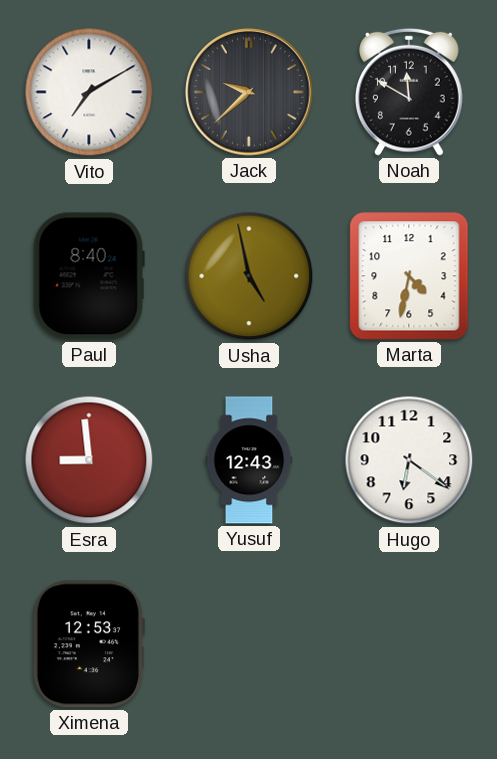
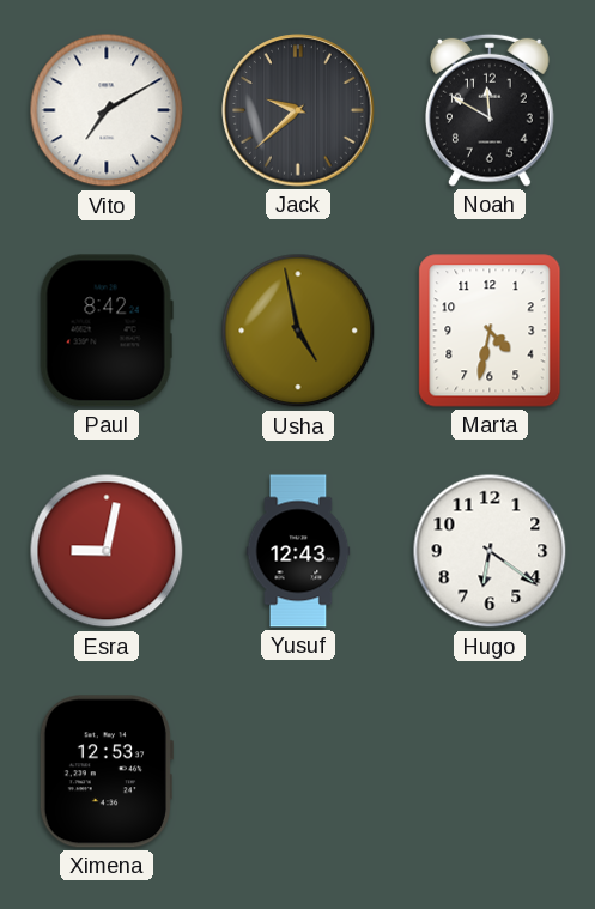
Paul: 8:40 -> 8:42 (107, 331)
Esra: 8:59 -> 9:02 (107, 551)
